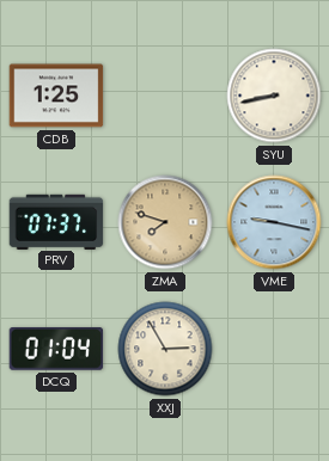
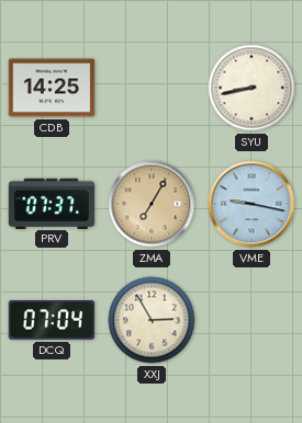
CDB: 1:25 -> 14:25 (52, 88)
ZMA: 7:48 -> 7:05 (152, 204)
DCQ: 01:04 -> 07:04 (52, 321)
